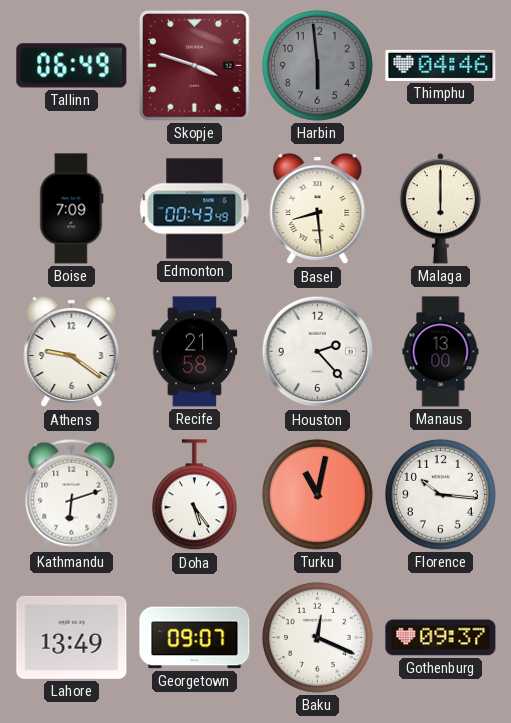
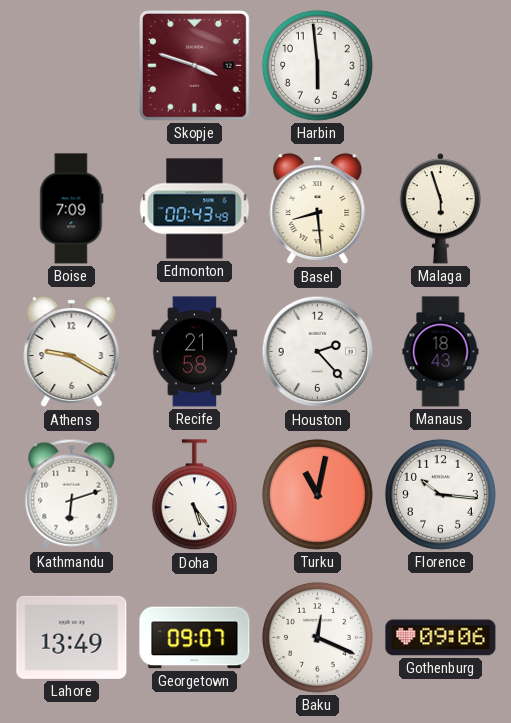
Tallinn: 06:49 -> none (72, 66)
Harbin dial: grey -> white (317, 65)
Thimphu: 04:46 -> none (441, 65)
Malaga: 6:00 -> 5:57 (440, 209)
Athens: 9:21 -> 9:20 (72, 352)
Manaus: 13:00 -> 18:43 (441, 352)
Gothenburg: 09:37 -> 09:06 (441, 638)
